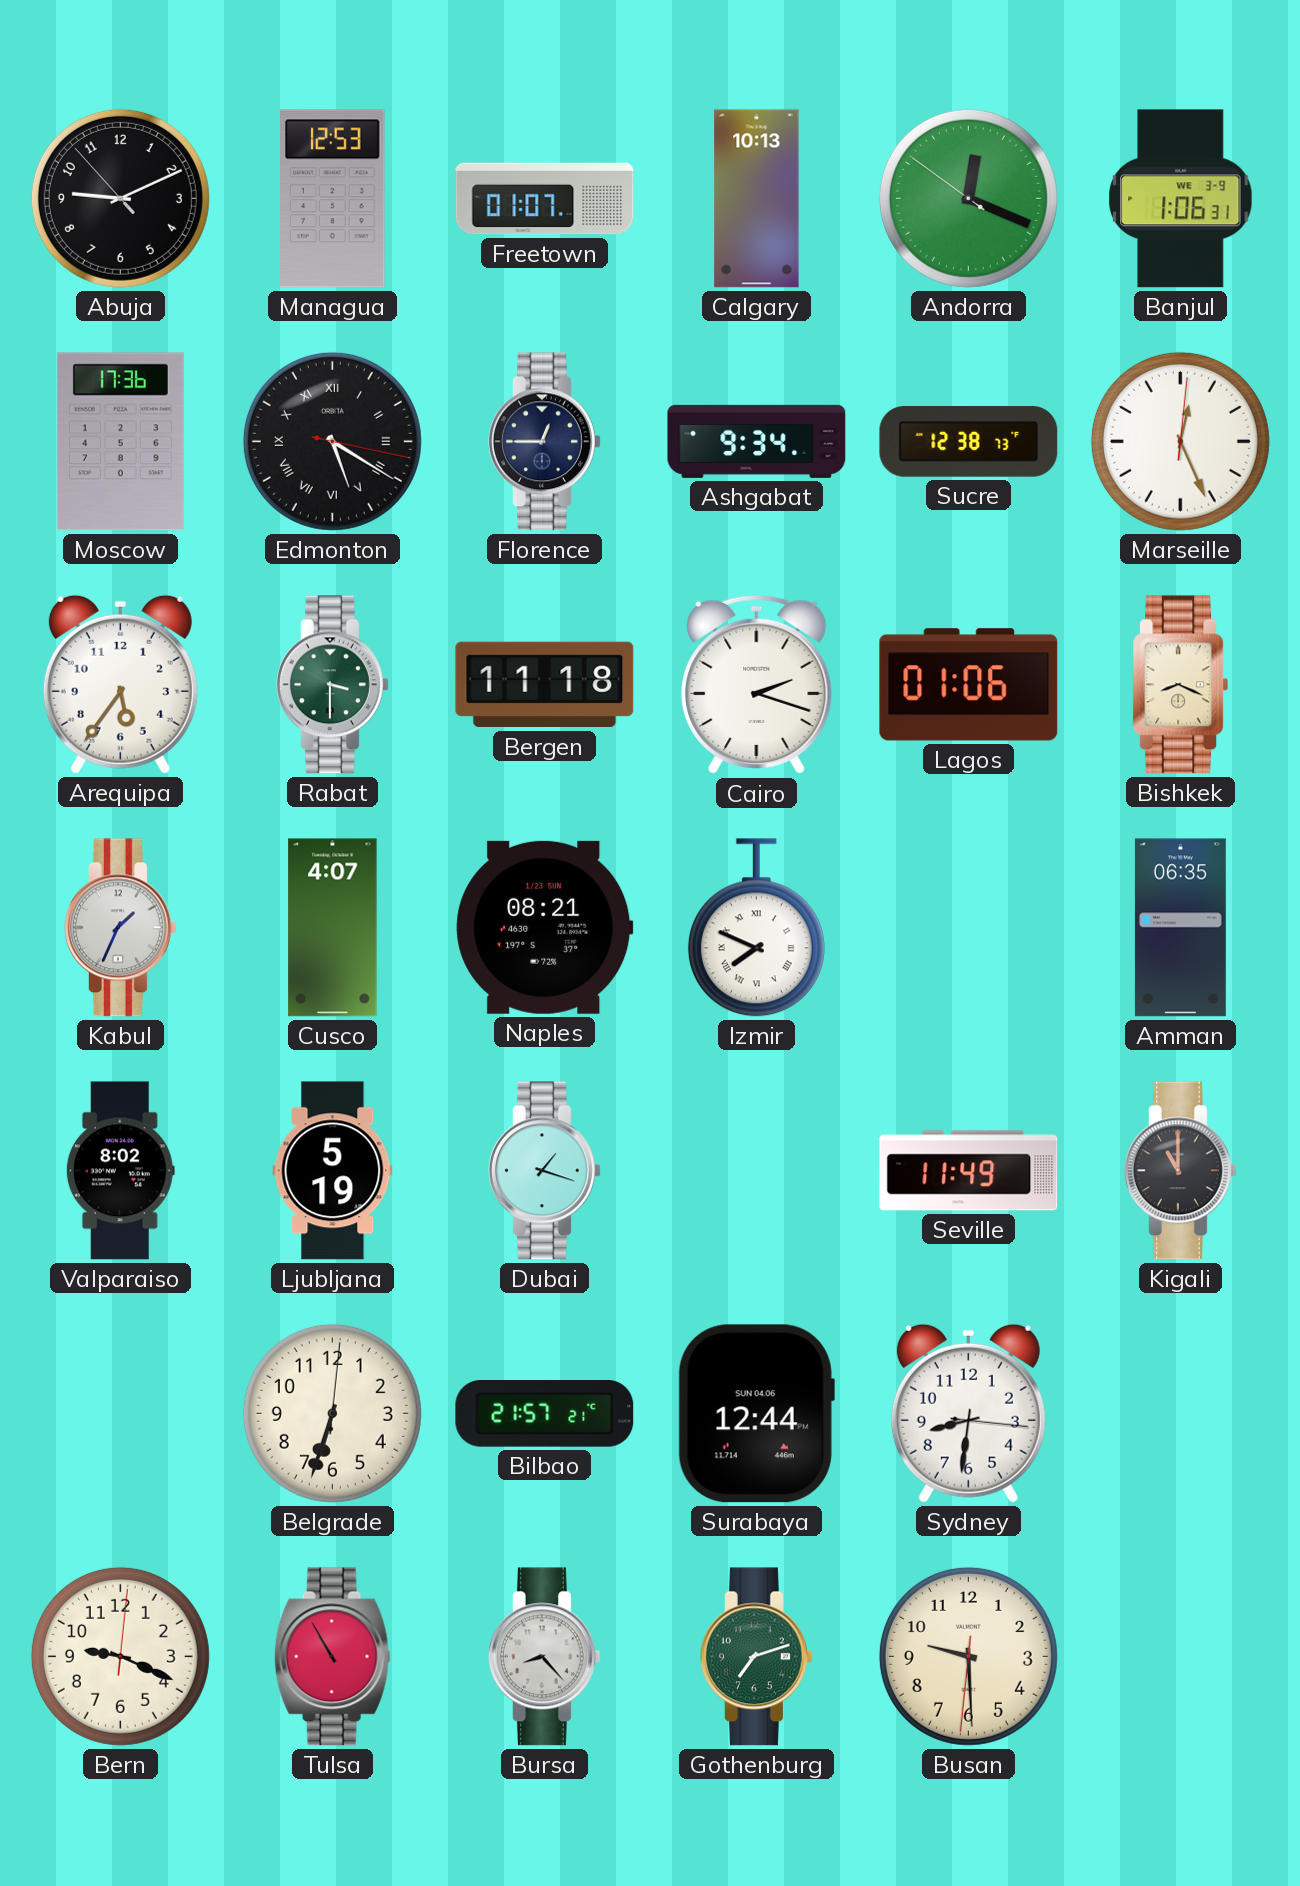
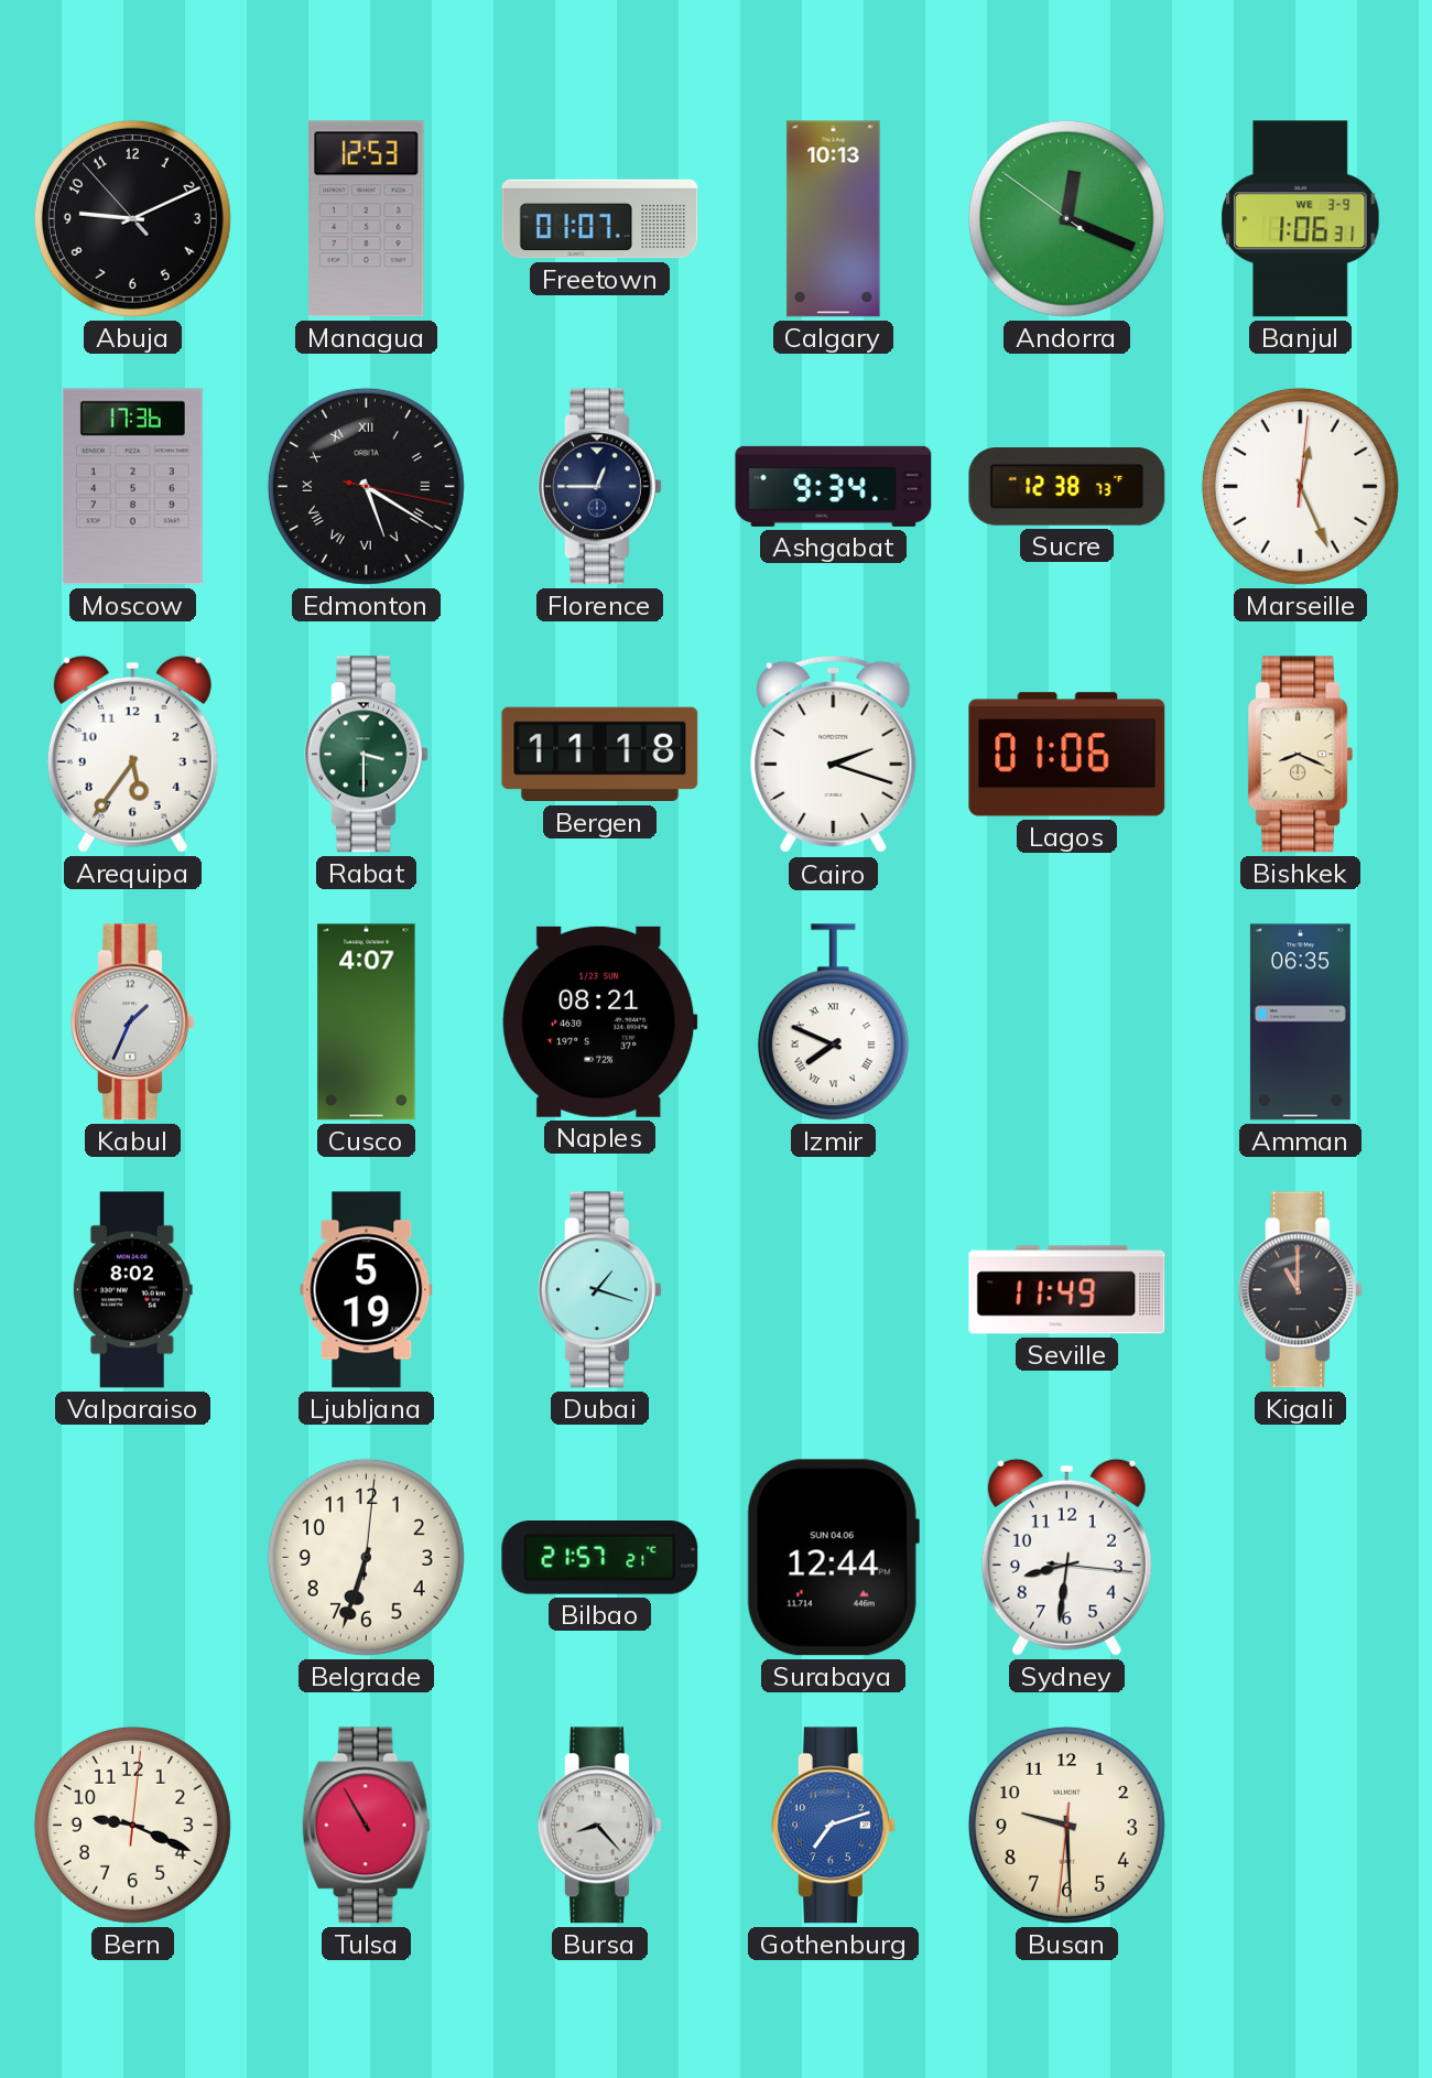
Gothenburg dial: green -> blue (833, 1826)
